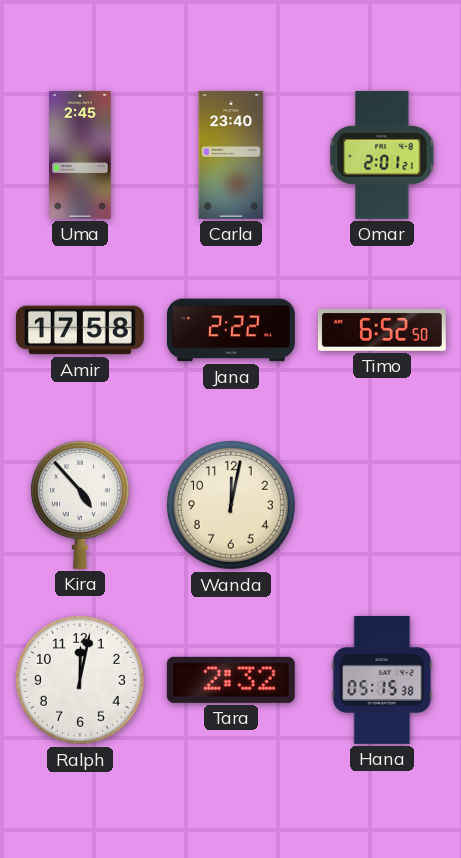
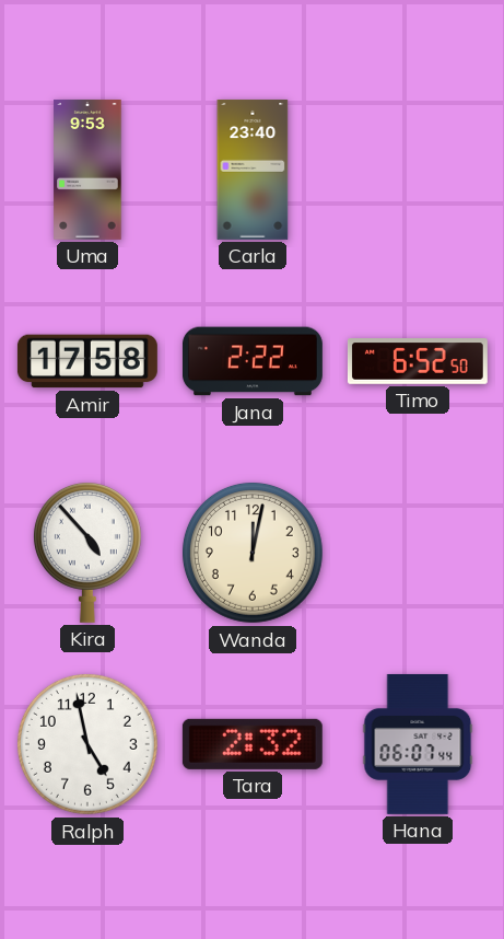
Uma: 2:45 -> 9:53 (87, 170)
Omar: 2:01 -> none (382, 155)
Ralph: 12:02 -> 4:58 (87, 744)
Hana: 05:15 -> 06:07 (418, 744)
